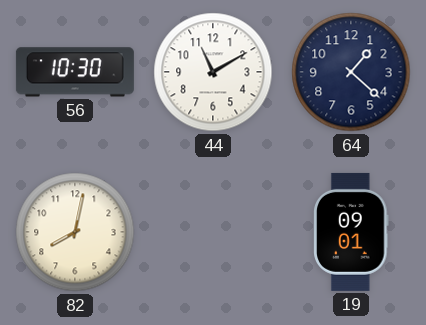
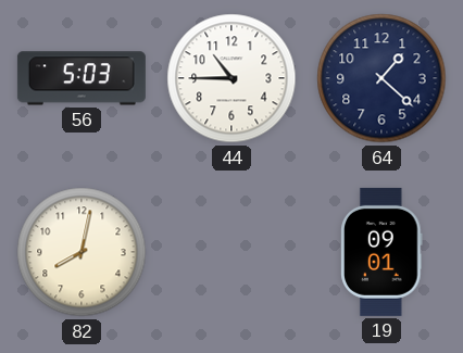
56: 10:30 -> 5:03 (82, 78)
44: 11:10 -> 10:45 (231, 78)
